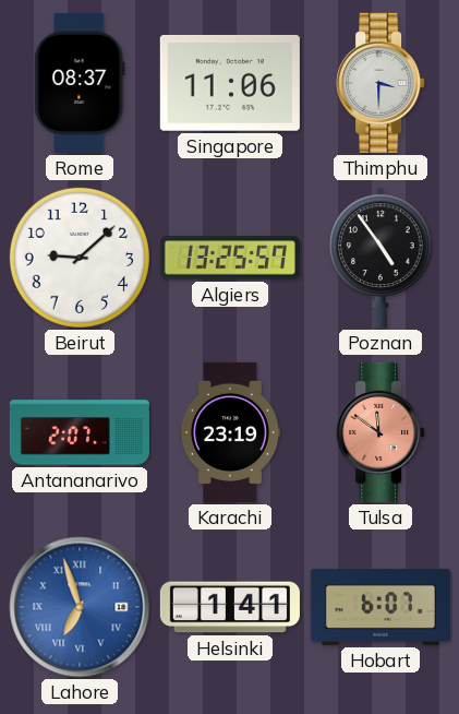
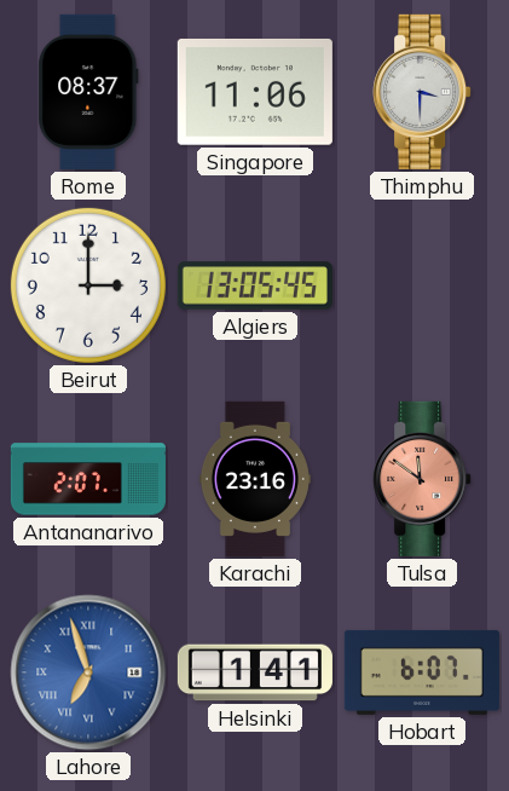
Beirut: 9:08 -> 3:00 (88, 285)
Algiers: 13:25 -> 13:05 (255, 285)
Poznan: 4:54 -> none (382, 258)
Karachi: 23:19 -> 23:16 (255, 479)
